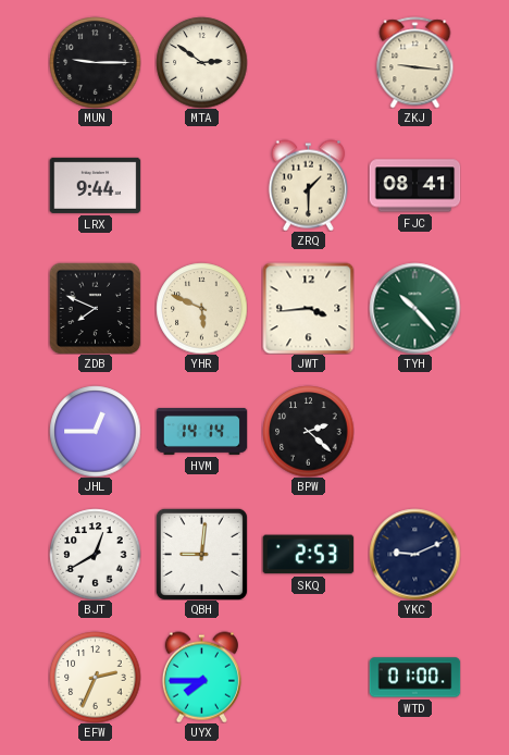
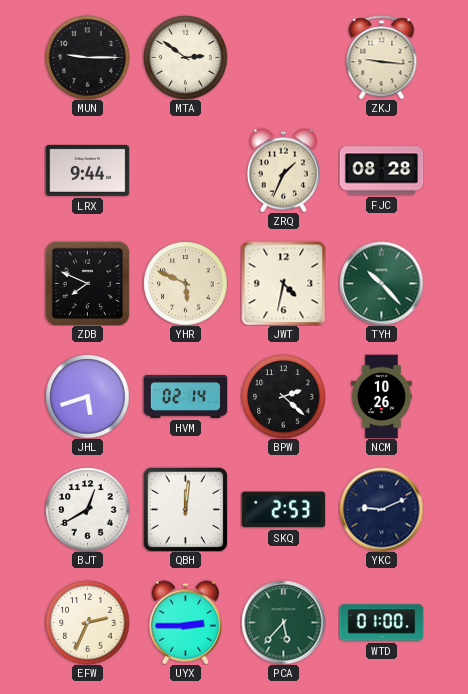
ZRQ: 1:30 -> 1:34 (283, 170)
FJC: 08:41 -> 08:28 (381, 171)
JWT: 3:44 -> 4:32 (283, 283)
JHL: 12:45 -> 5:42 (87, 396)
HVM: 14:14 -> 02:14 (185, 396)
NCM: none -> 10:26 (382, 396)
QBH: 9:01 -> 12:01 (185, 509)
UYX: 7:45 -> 2:45 (185, 622)
PCA: none -> 5:37 (283, 622)
